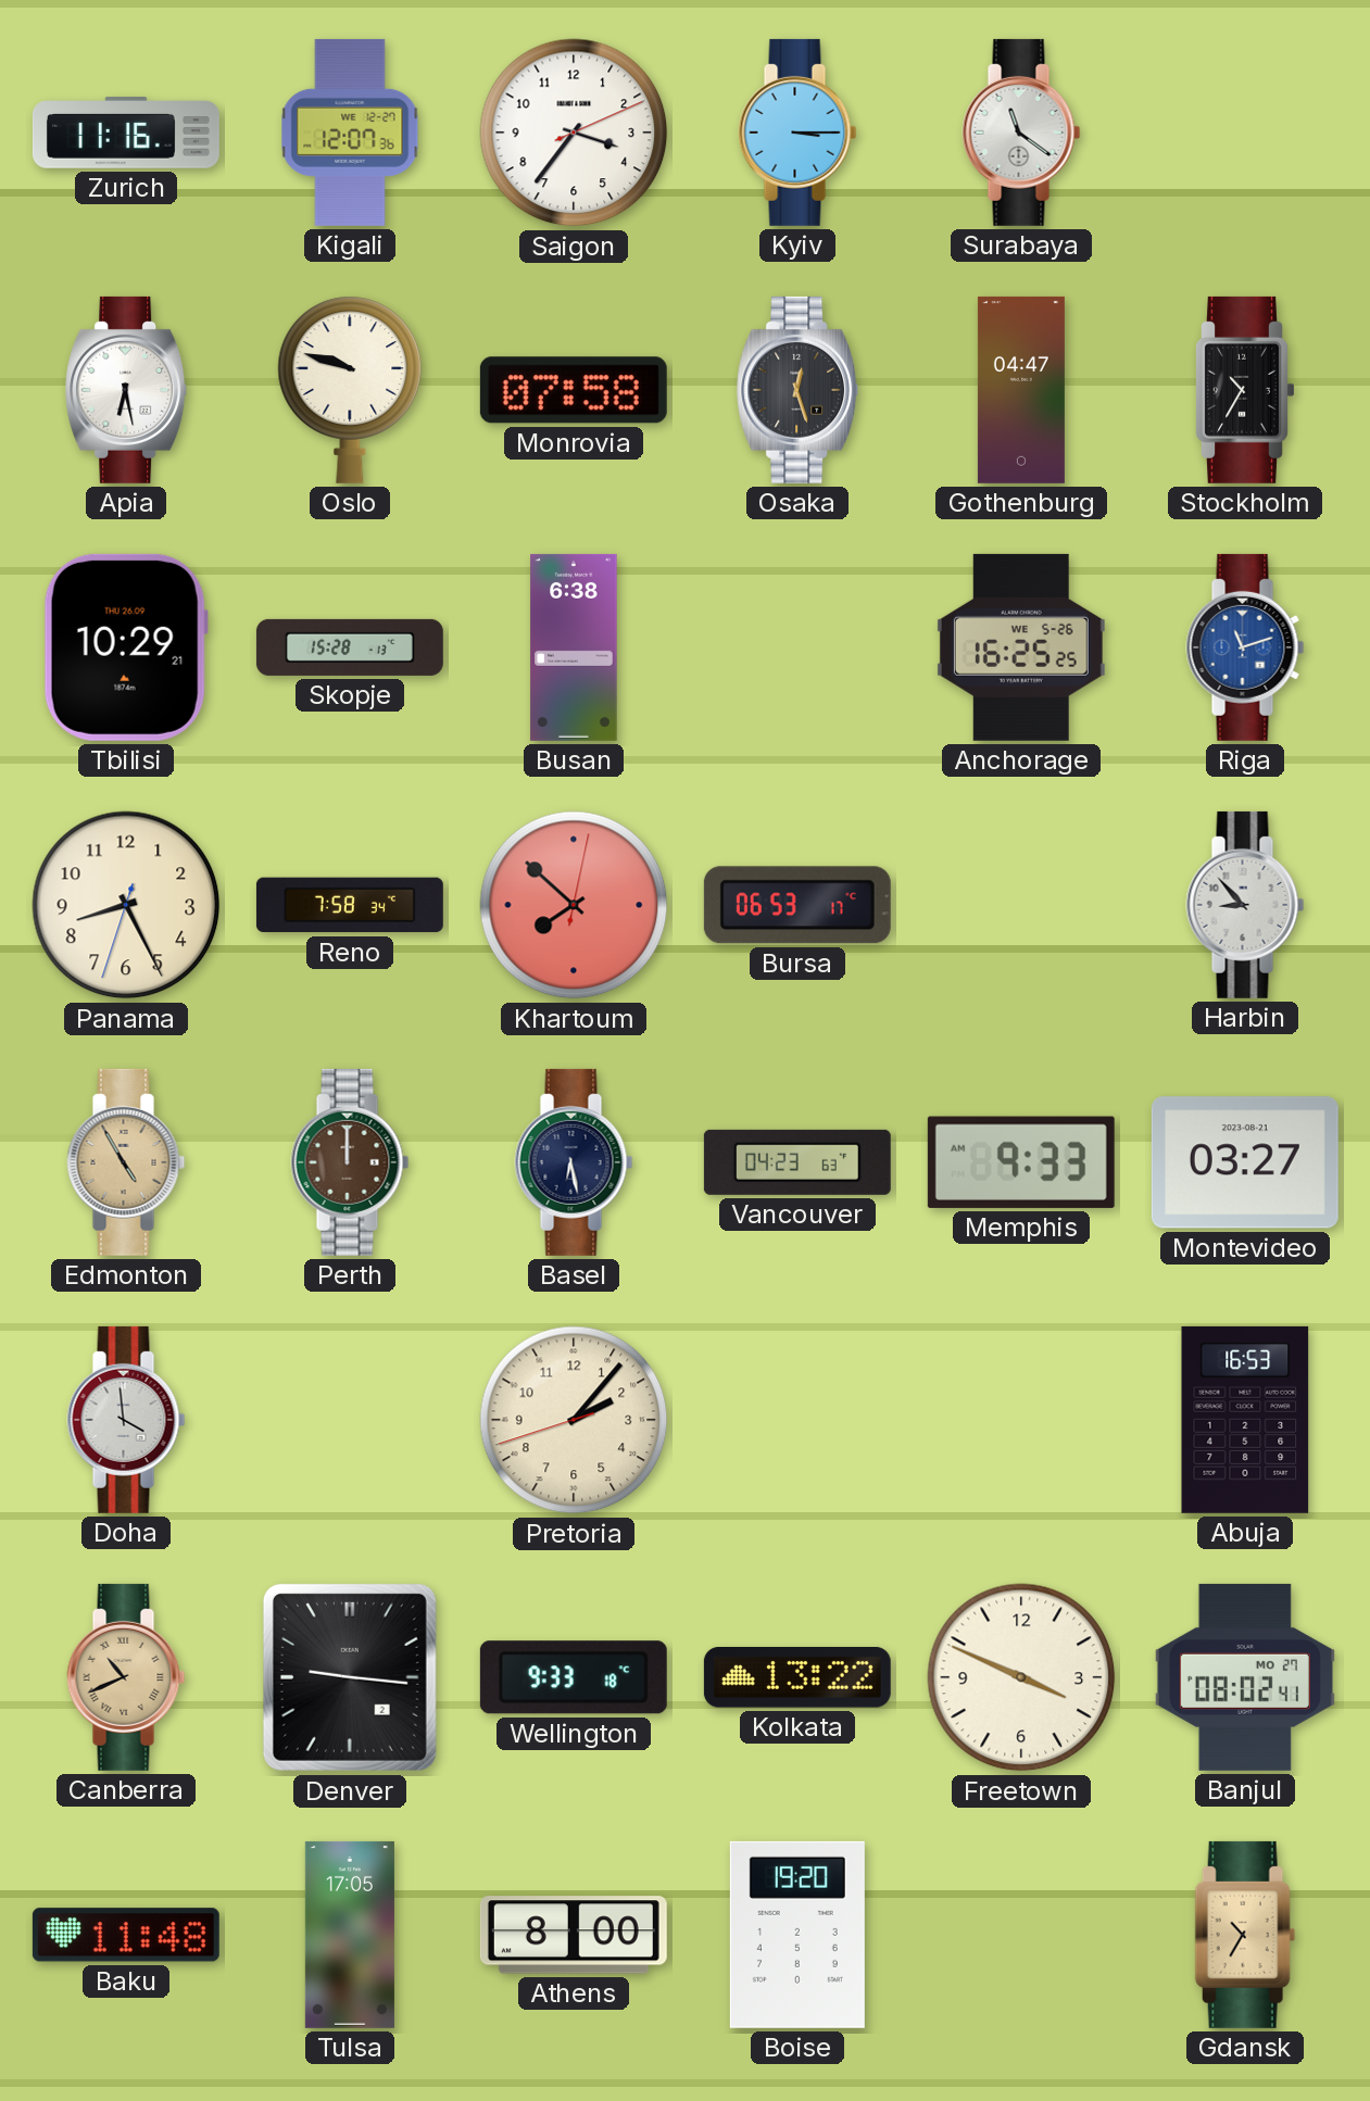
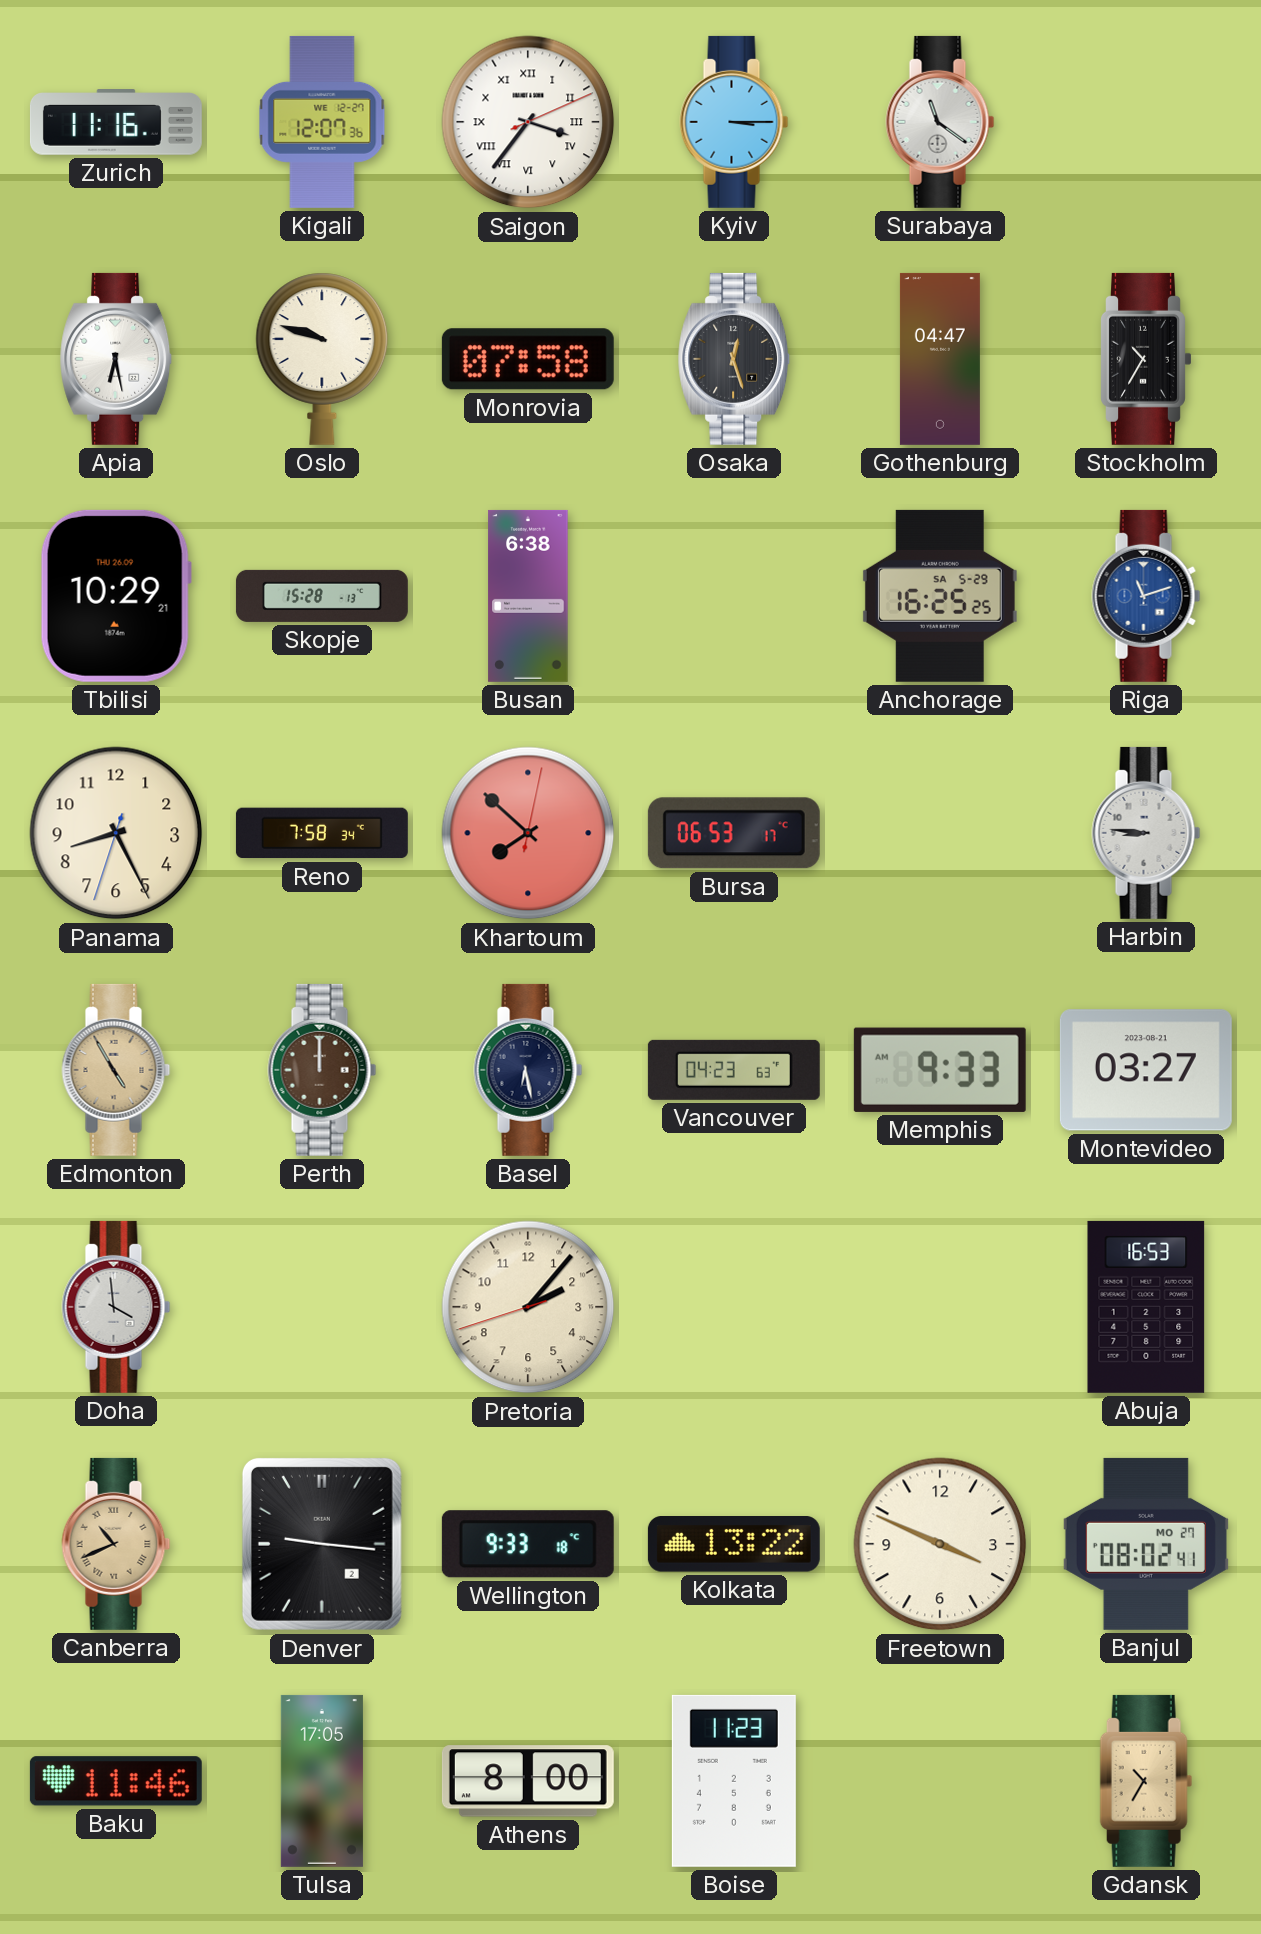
Saigon numerals: Arabic -> Roman (528, 122)
Anchorage date: WE 5-26 -> SA 5-29 (940, 596)
Harbin: 8:53 -> 8:46 (1146, 833)
Baku: 11:48 -> 11:46 (116, 1781)
Boise: 19:20 -> 11:23 (734, 1781)
